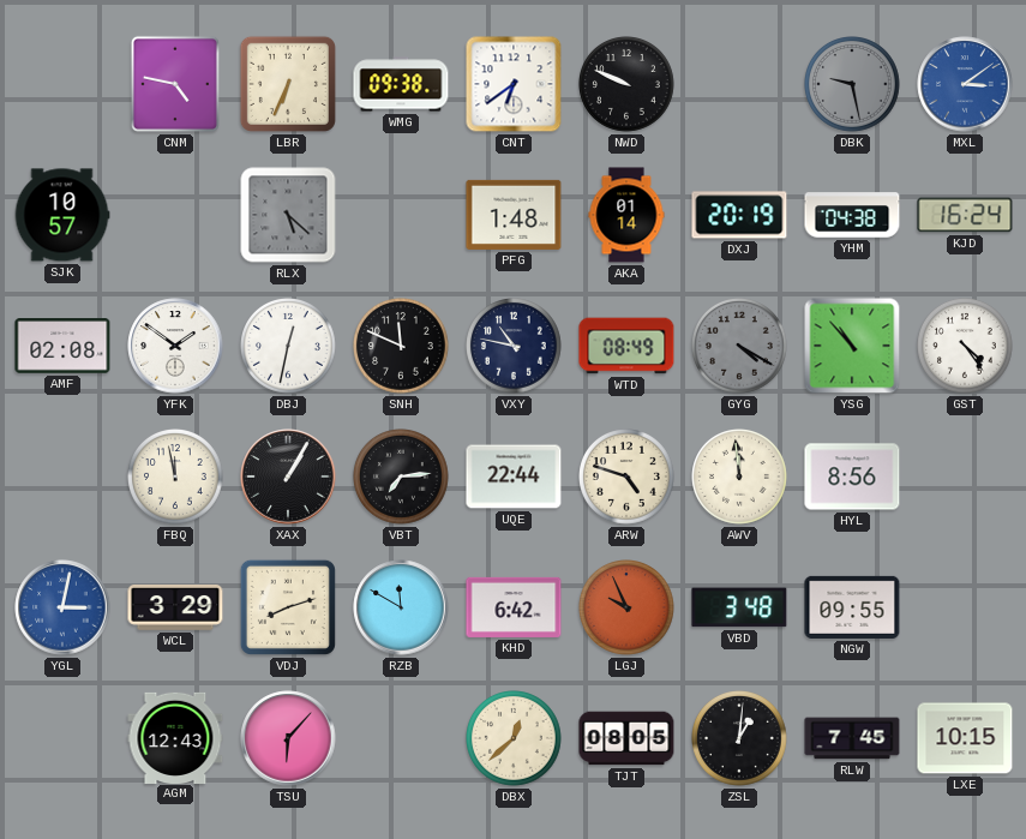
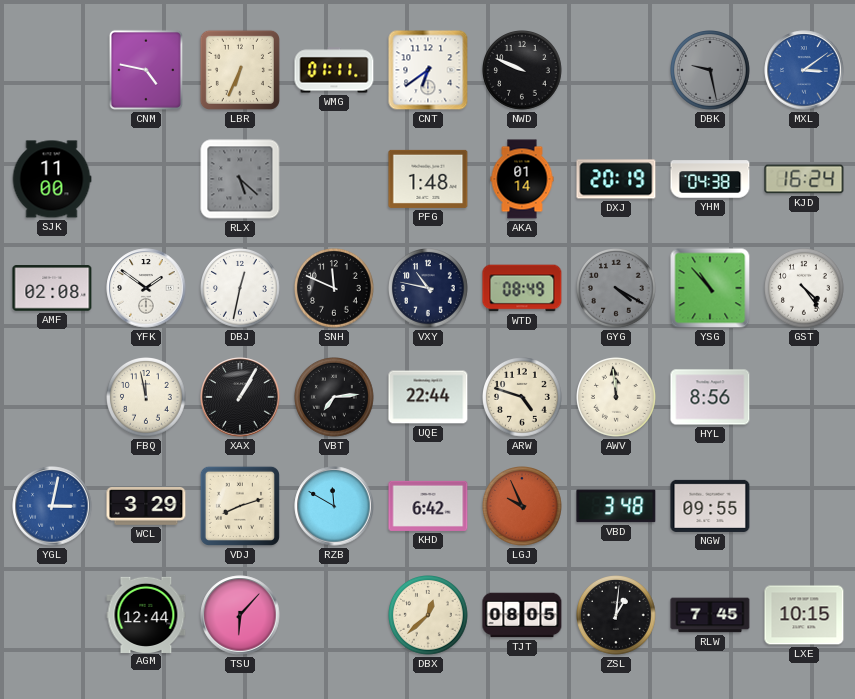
WMG: 09:38 -> 01:11 (334, 70)
SJK: 10:57 -> 11:00 (52, 179)
AGM: 12:43 -> 12:44 (146, 614)
